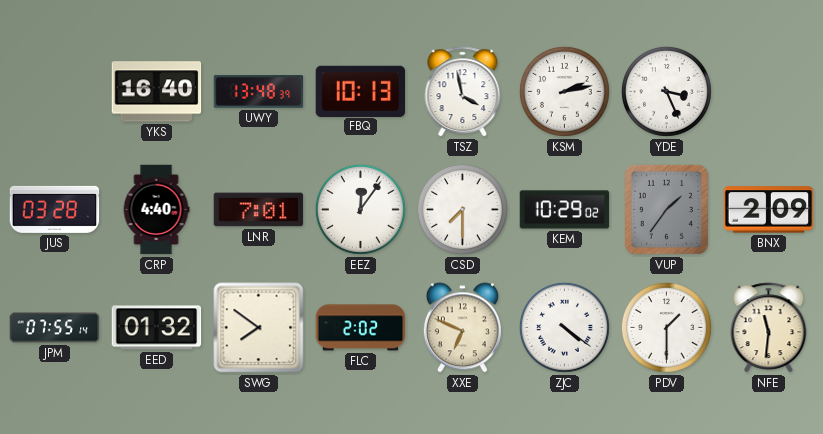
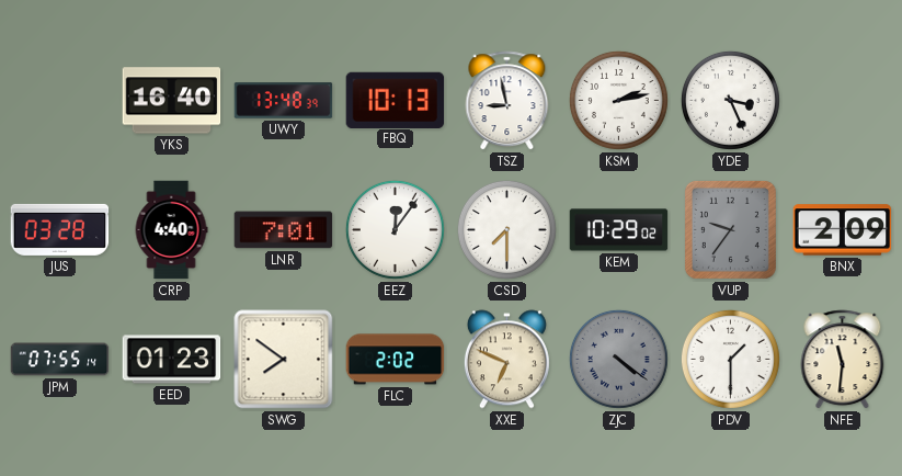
TSZ: 3:58 -> 8:58 (507, 101)
VUP: 1:36 -> 9:36 (730, 229)
EED: 01:32 -> 01:23 (172, 360)
ZJC dial: white -> grey (618, 359)
